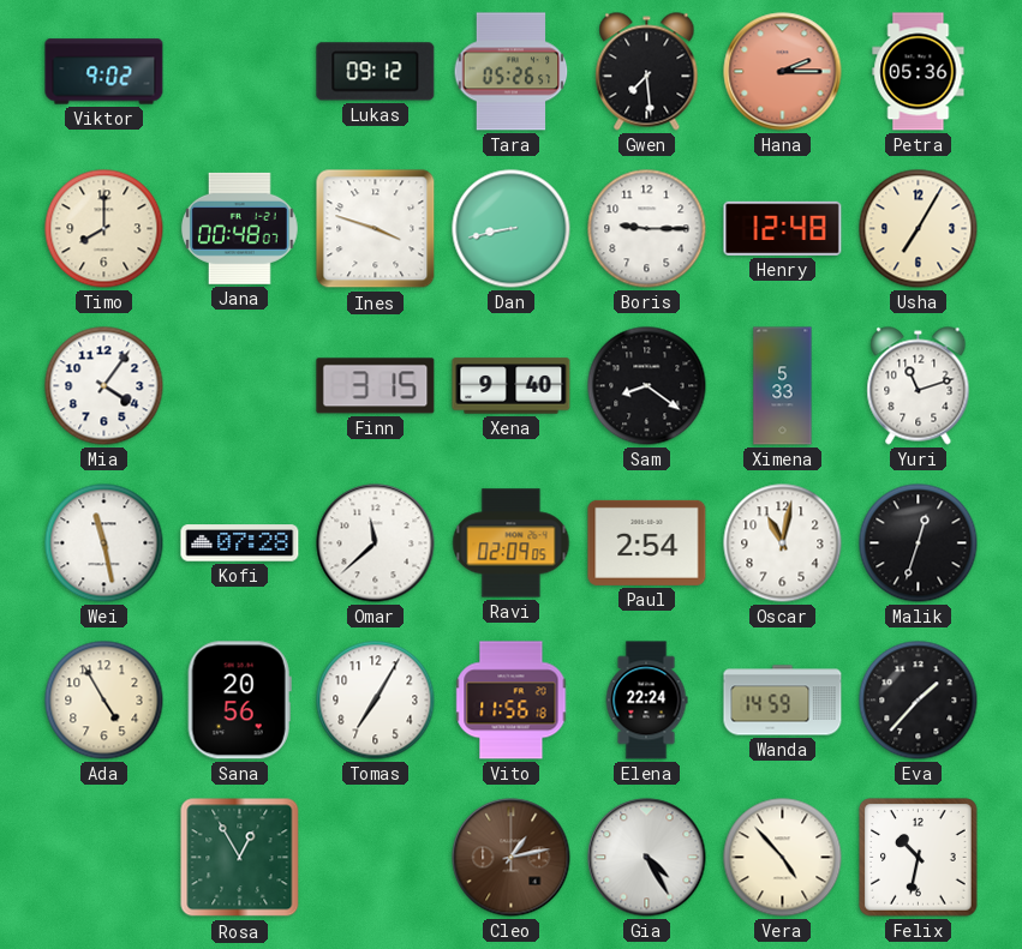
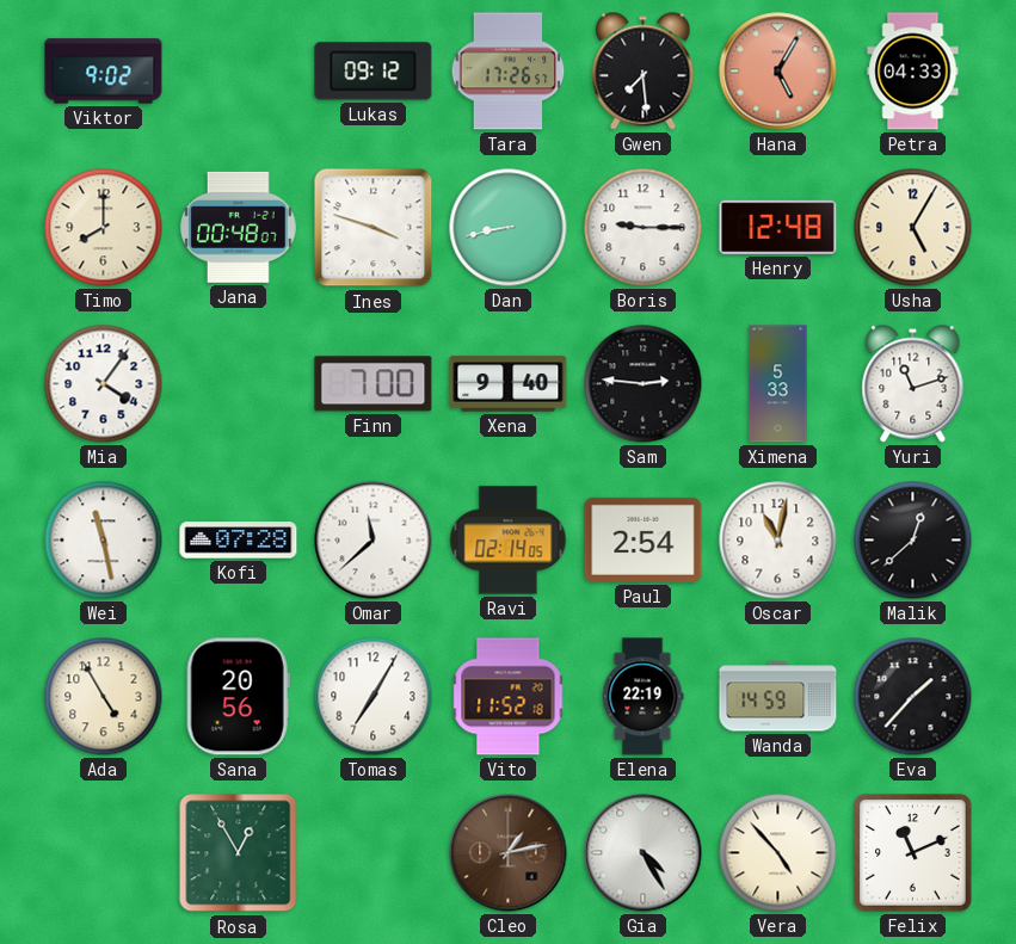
Tara: 05:26 -> 17:26 (509, 72)
Hana: 2:15 -> 5:05 (778, 72)
Petra: 05:36 -> 04:33 (913, 72)
Usha: 7:05 -> 5:05 (913, 228)
Finn: 3:15 -> 7:00 (374, 384)
Sam: 8:21 -> 2:46 (644, 384)
Ravi: 02:09 -> 02:14 (509, 541)
Malik: 12:33 -> 12:38 (913, 541)
Vito: 11:56 -> 11:52 (509, 697)
Elena: 22:24 -> 22:19 (642, 697)
Felix: 10:32 -> 11:11 (913, 853)
